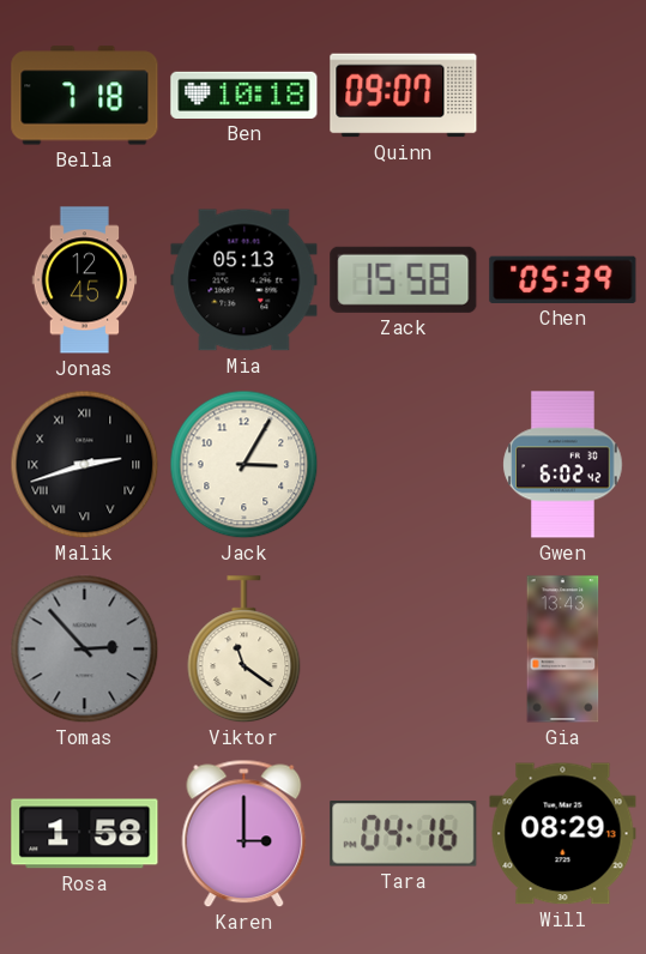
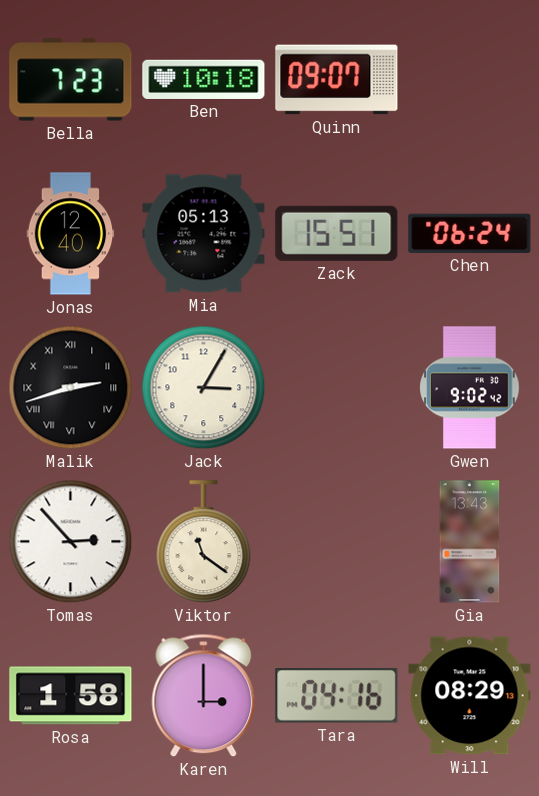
Bella: 7:18 -> 7:23 (71, 80)
Jonas: 12:45 -> 12:40 (71, 234)
Zack: 15:58 -> 15:51 (337, 233)
Chen: 05:39 -> 06:24 (470, 233)
Gwen: 6:02 -> 9:02 (470, 388)
Tomas dial: grey -> white (71, 542)
